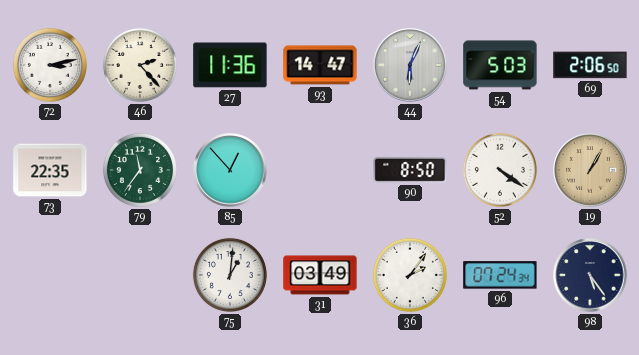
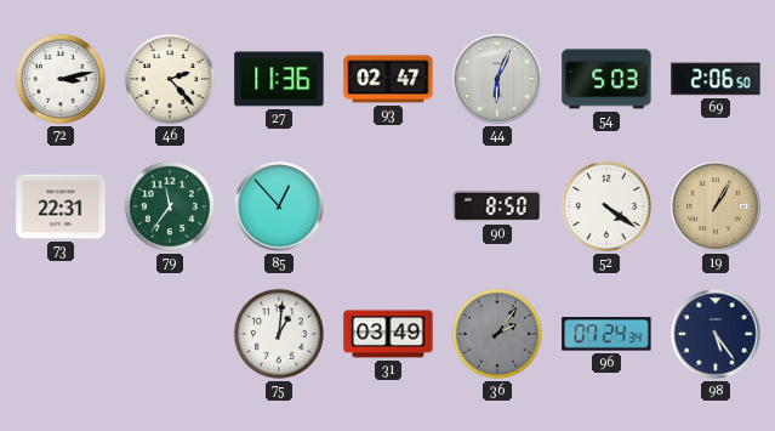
93: 14:47 -> 02:47 (388, 79)
73: 22:35 -> 22:31 (61, 206)
36 dial: white -> grey (497, 334)
